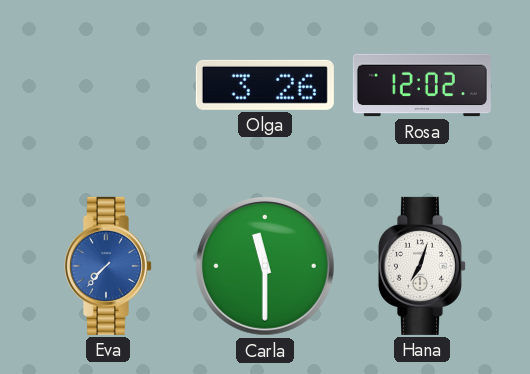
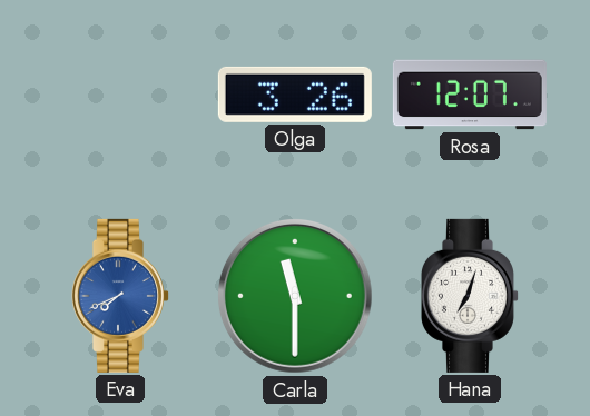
Rosa: 12:02 -> 12:07 (470, 95)
Eva: 7:37 -> 7:41 (119, 296)
